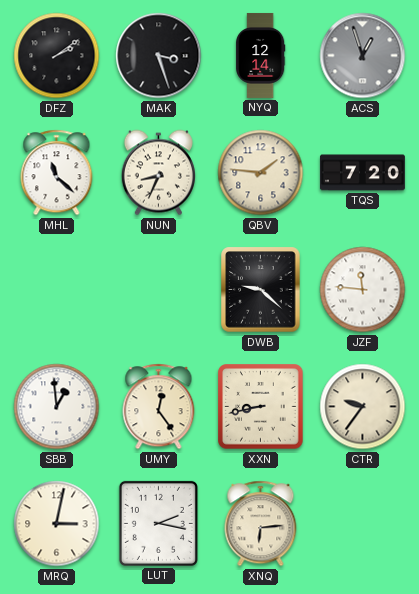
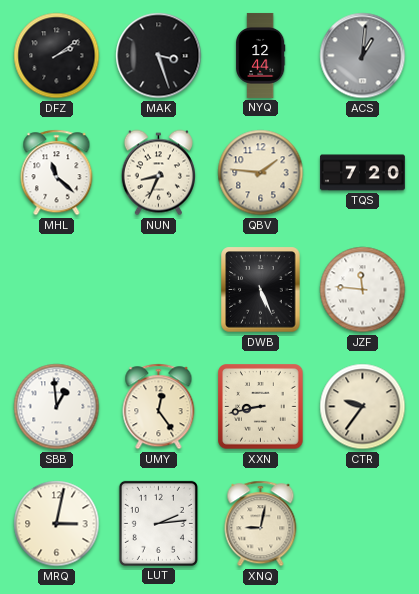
NYQ: 12:14 -> 12:44 (260, 55)
ACS: 12:57 -> 1:01 (363, 56)
DWB: 9:22 -> 5:26 (261, 290)
LUT: 2:17 -> 2:14 (158, 523)
XNQ: 6:14 -> 9:02 (261, 524)
